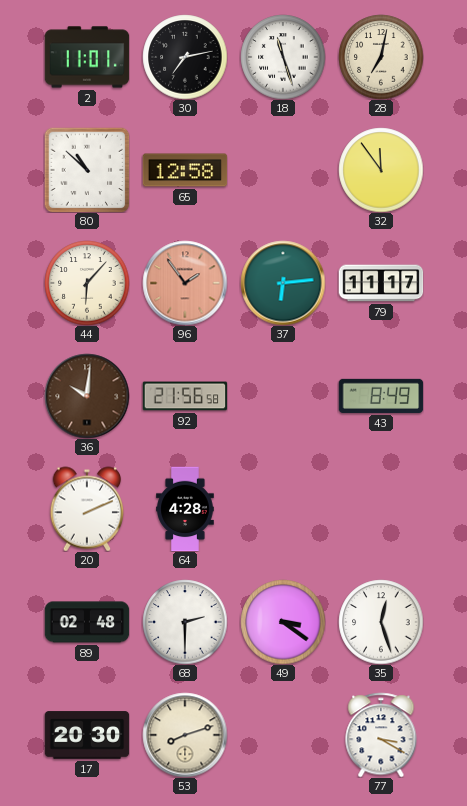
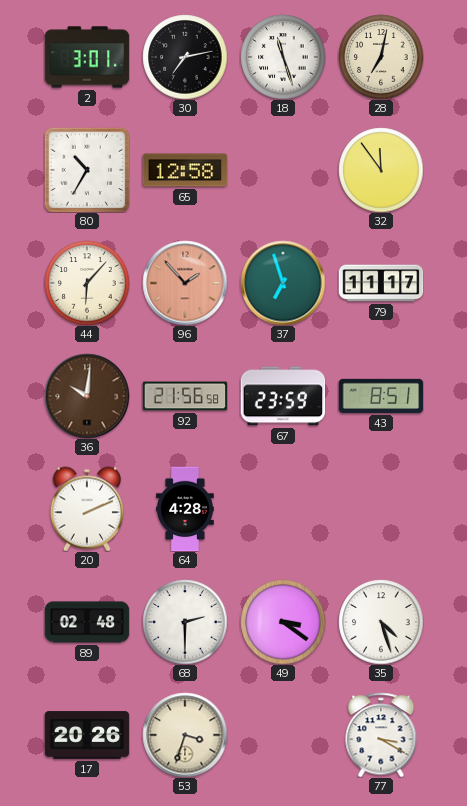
2: 11:01 -> 3:01 (87, 57)
80: 10:52 -> 10:35 (87, 170)
96: 1:54 -> 1:53 (185, 283)
37: 6:14 -> 6:57 (283, 283)
67: none -> 23:59 (283, 396)
43: 8:49 -> 8:51 (381, 396)
35: 12:27 -> 4:27 (381, 622)
17: 20:30 -> 20:26 (87, 735)
53: 8:12 -> 3:33 (185, 735)
